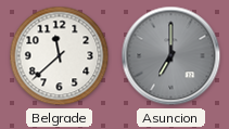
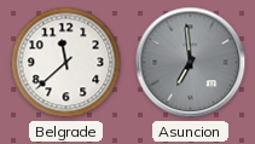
Asuncion: 7:00 -> 6:59 (191, 63)
